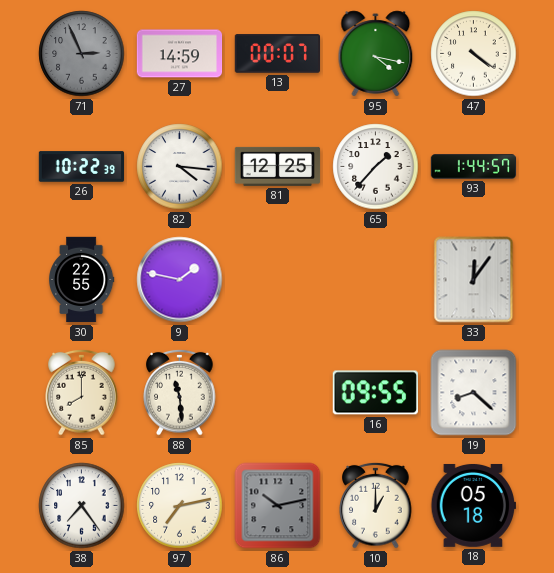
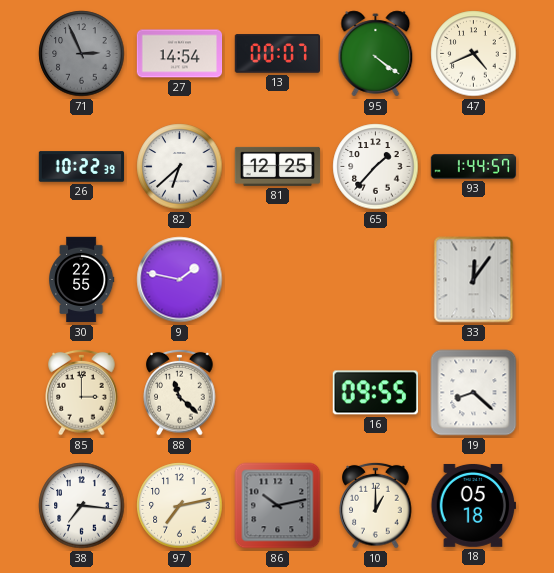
27: 14:59 -> 14:54 (180, 54)
95: 4:17 -> 4:21 (376, 54)
47: 4:21 -> 4:41 (474, 54)
82: 4:16 -> 6:38 (180, 167)
85: 8:00 -> 3:00 (82, 392)
88: 11:29 -> 11:22 (180, 392)
38: 7:24 -> 7:16 (82, 506)
